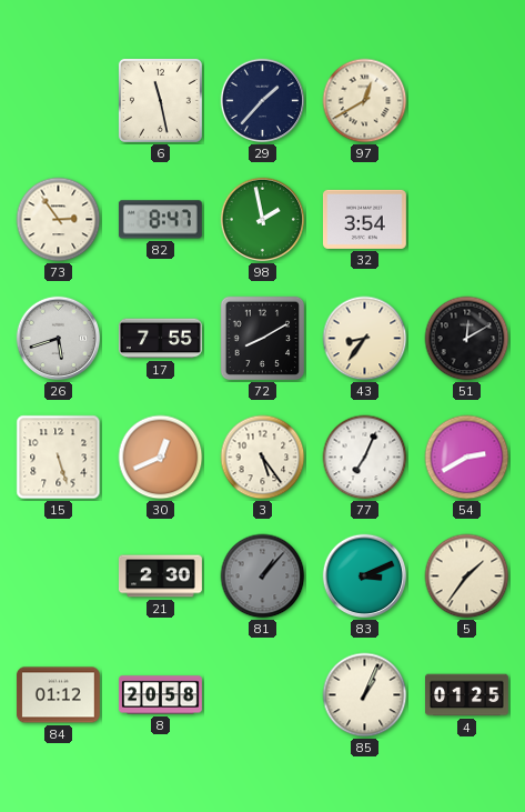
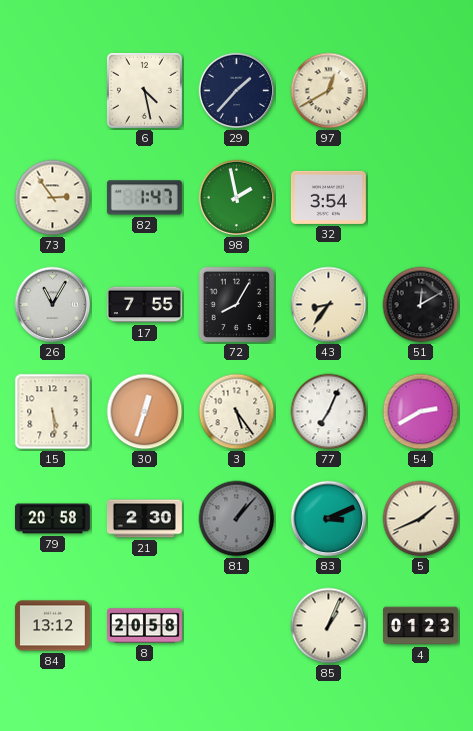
6: 11:28 -> 4:28 (144, 90)
82: 8:47 -> 1:47 (144, 198)
26: 5:42 -> 11:05 (53, 305)
72: 8:10 -> 8:05 (237, 305)
15: 5:27 -> 5:29 (53, 412)
30: 12:41 -> 12:33 (145, 412)
79: none -> 20:58 (53, 519)
5: 1:36 -> 1:41 (421, 519)
84: 01:12 -> 13:12 (52, 626)
4: 01:25 -> 01:23 (421, 626)
